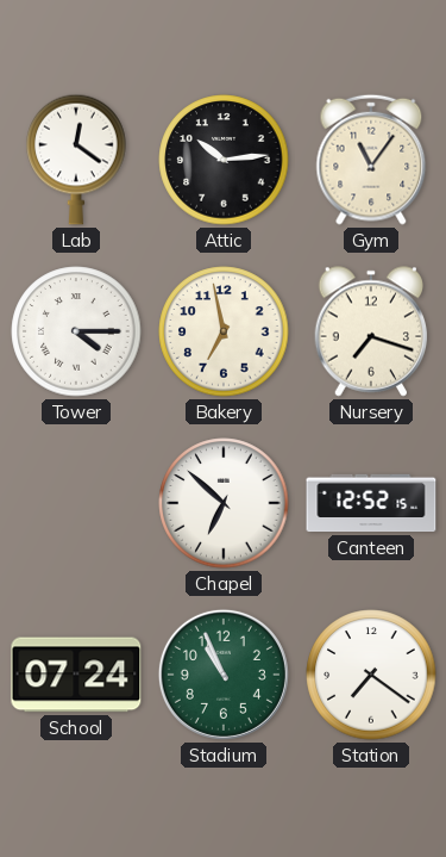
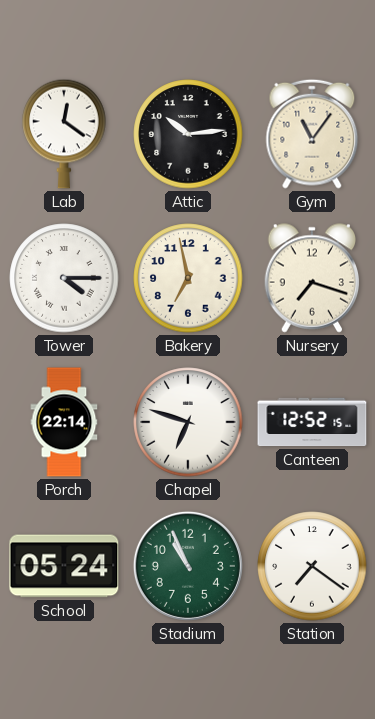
Porch: none -> 22:14 (64, 422)
Chapel: 6:52 -> 6:48 (188, 422)
School: 07:24 -> 05:24 (64, 566)
